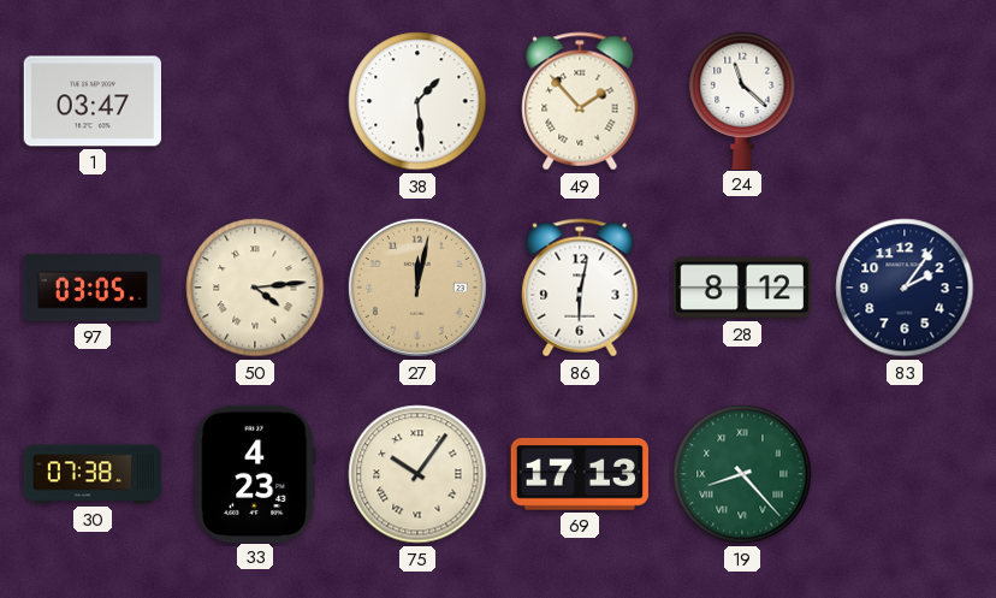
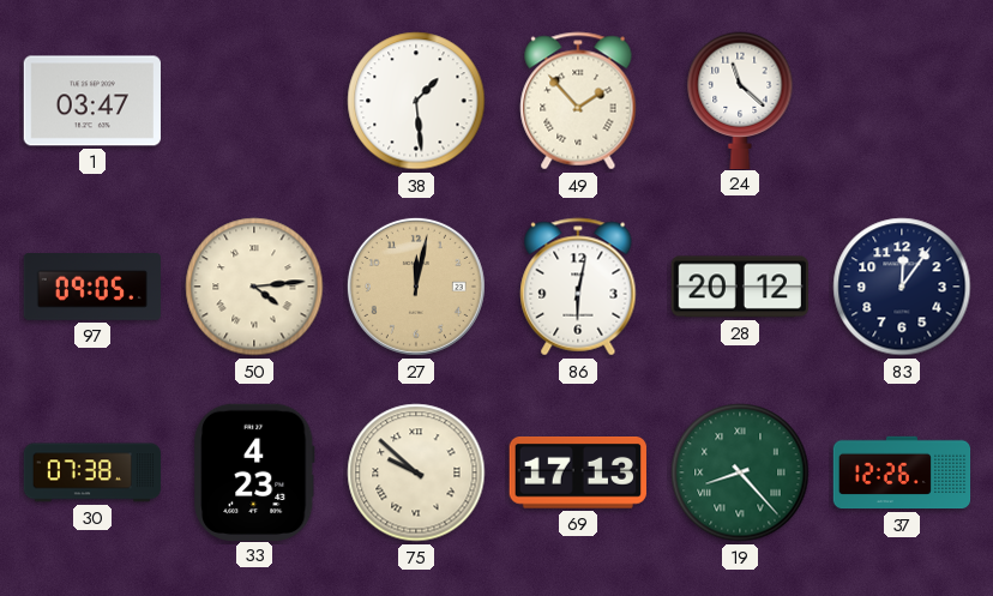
97: 03:05 -> 09:05 (91, 288)
28: 8:12 -> 20:12 (740, 287)
83: 2:06 -> 12:06 (902, 287)
75: 10:06 -> 9:52 (416, 472)
37: none -> 12:26 (902, 472)
